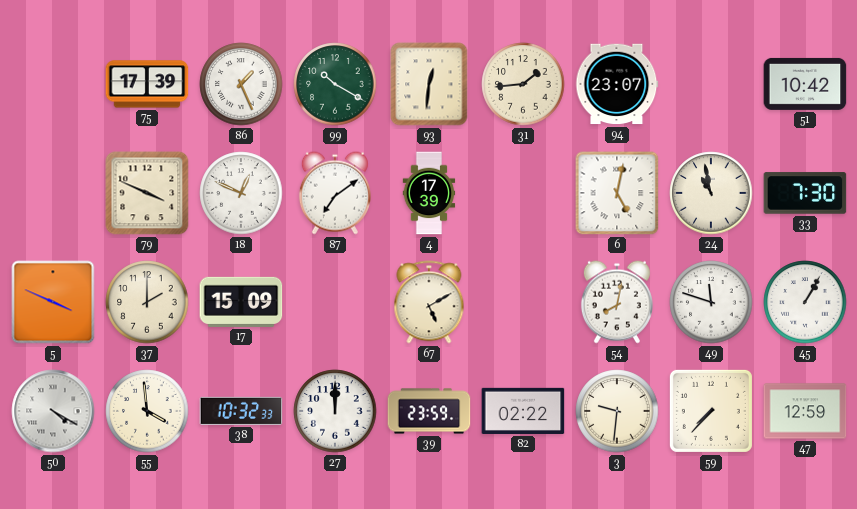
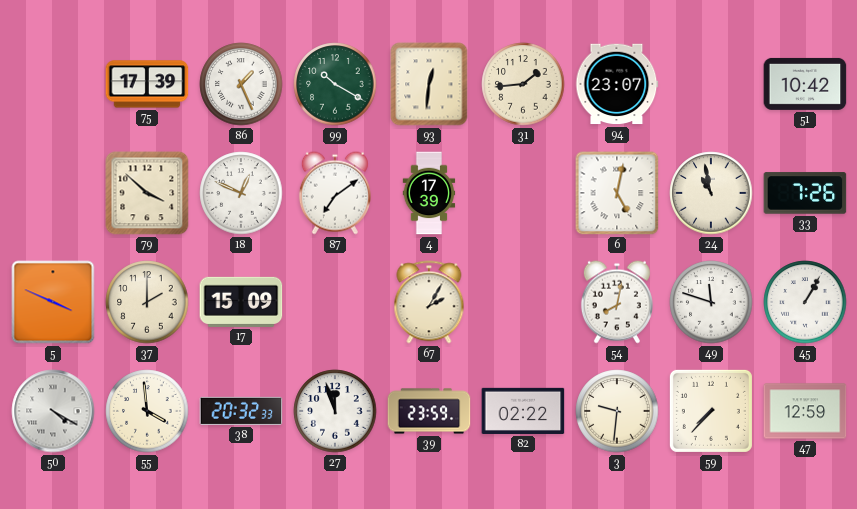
79: 3:49 -> 3:52 (147, 193)
33: 7:30 -> 7:26 (805, 193)
67: 5:10 -> 2:05 (429, 302)
38: 10:32 -> 20:32 (241, 411)
27: 12:00 -> 11:57 (335, 411)
